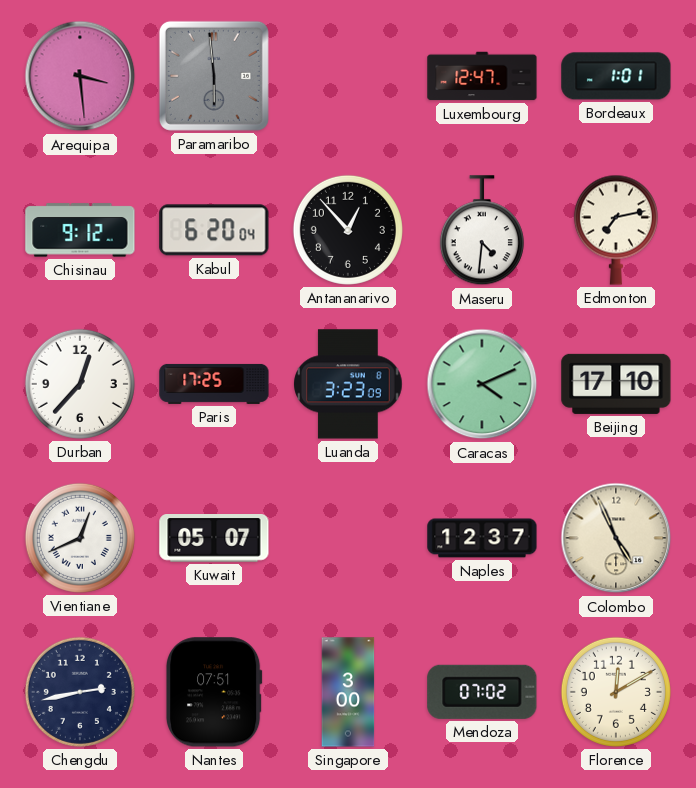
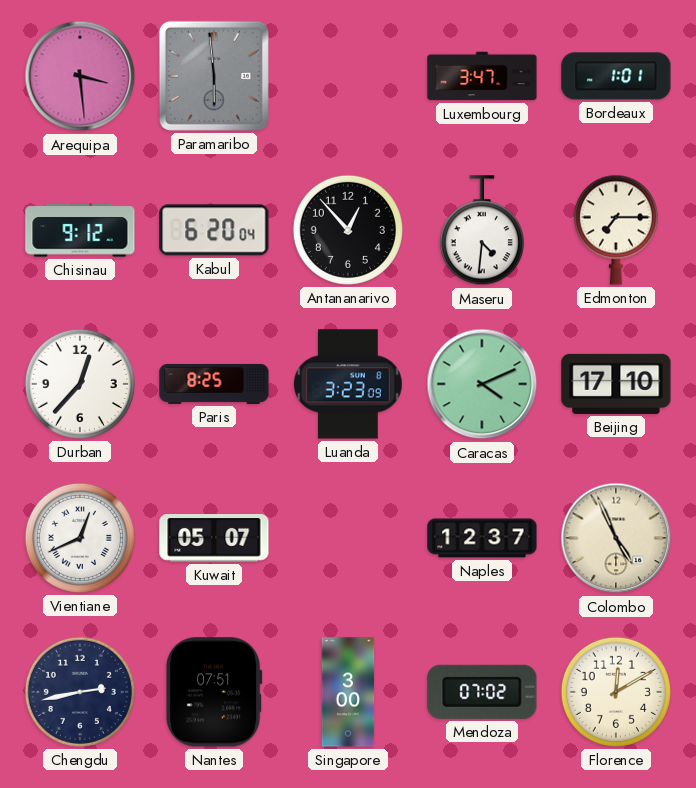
Luxembourg: 12:47 -> 3:47 (482, 76)
Edmonton: 7:13 -> 7:15 (616, 230)
Paris: 17:25 -> 8:25 (214, 384)
